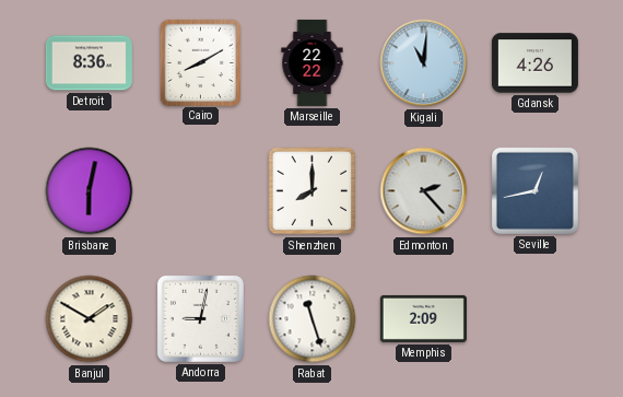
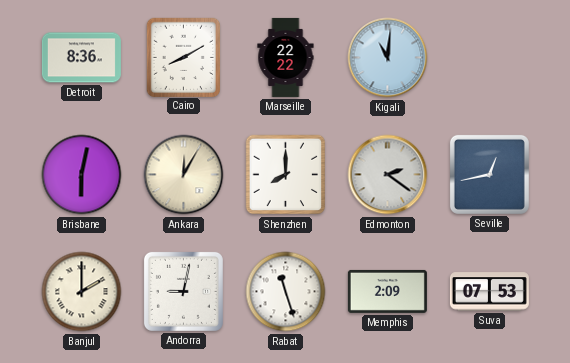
Gdansk: 4:26 -> none (534, 63)
Ankara: none -> 12:05 (184, 175)
Edmonton: 2:23 -> 2:21 (388, 175)
Banjul: 1:50 -> 2:00 (82, 292)
Suva: none -> 07:53 (489, 292)
